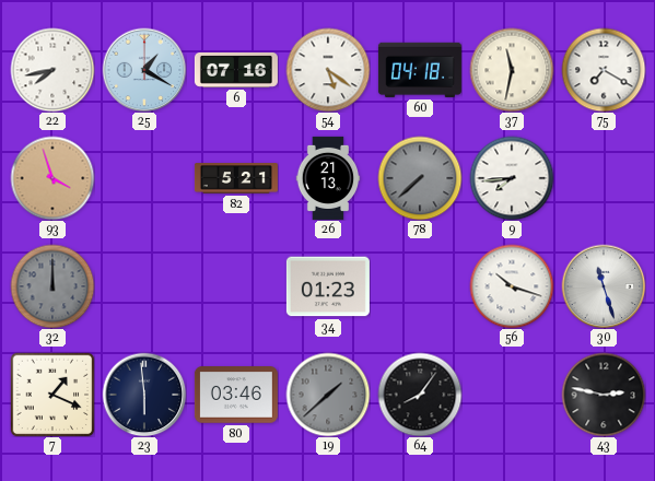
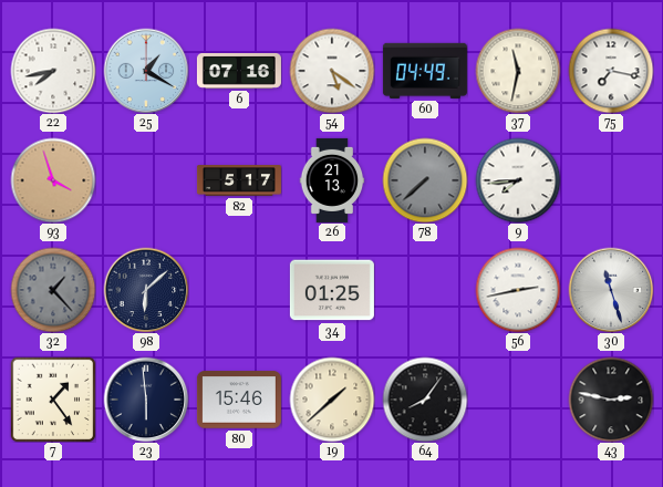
60: 04:18 -> 04:49 (425, 71)
75: 7:20 -> 7:17 (611, 71)
82: 5:21 -> 5:17 (239, 180)
32: 12:00 -> 1:23 (53, 290)
98: none -> 6:08 (146, 290)
34: 01:23 -> 01:25 (332, 290)
56: 10:18 -> 2:43 (518, 290)
7: 1:19 -> 1:24 (53, 400)
80: 03:46 -> 15:46 (239, 400)
19 dial: grey -> cream (332, 400)
